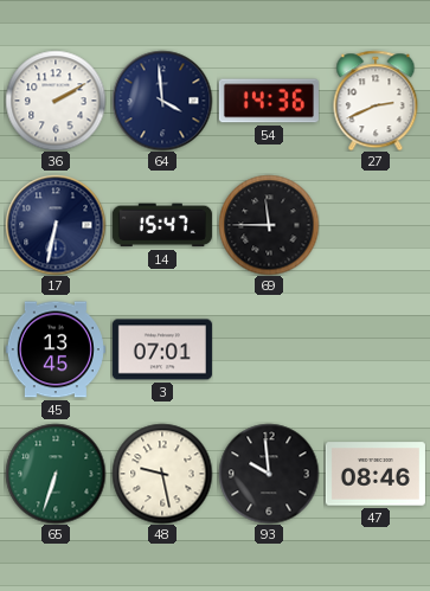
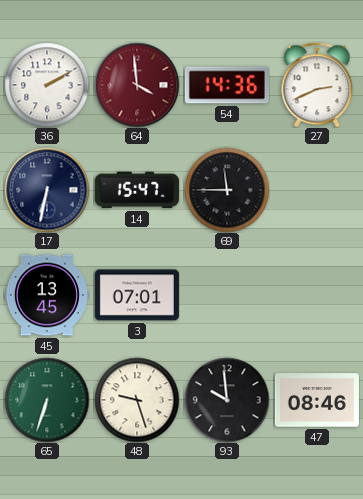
64 dial: navy -> burgundy (137, 85)
48: 9:28 -> 9:27 (137, 400)
